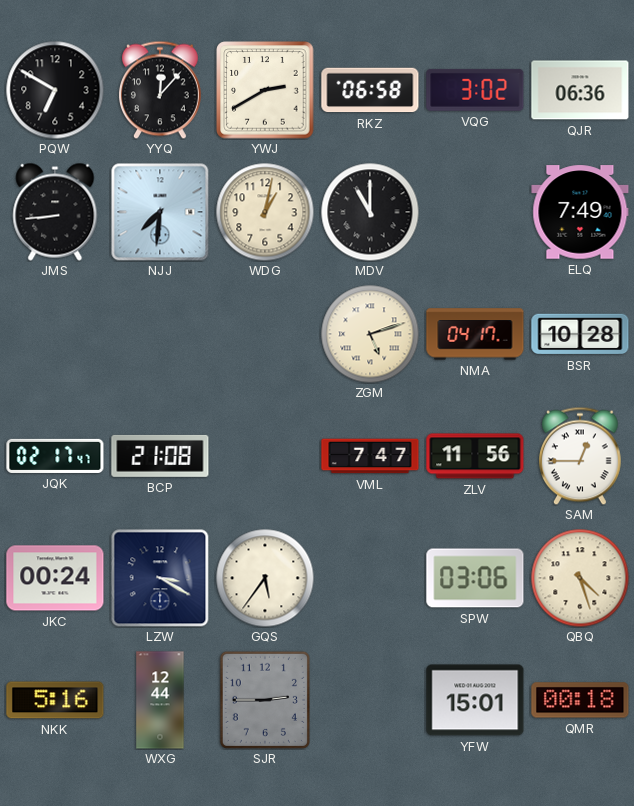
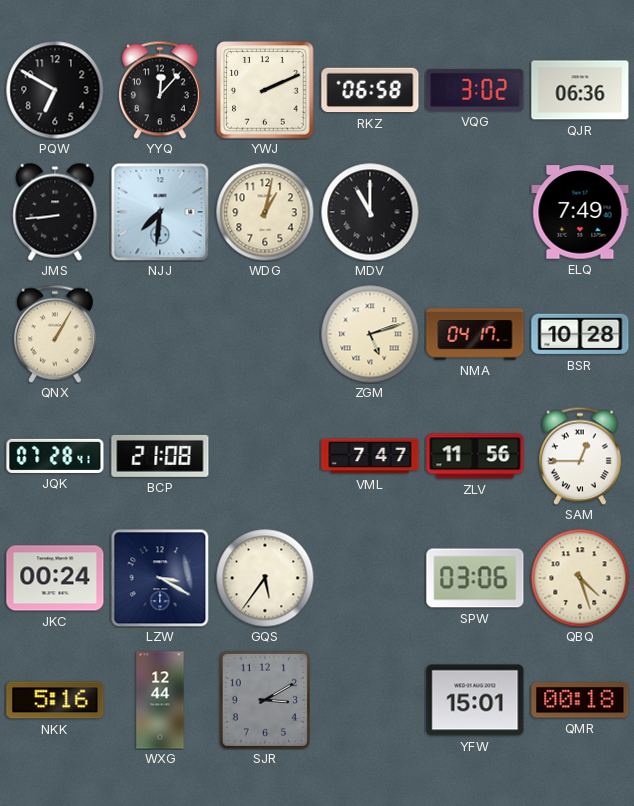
YWJ: 2:40 -> 2:11 (265, 90)
QNX: none -> 1:05 (55, 334)
JQK: 02:17 -> 07:28 (55, 456)
SJR: 2:45 -> 3:10 (265, 700)
